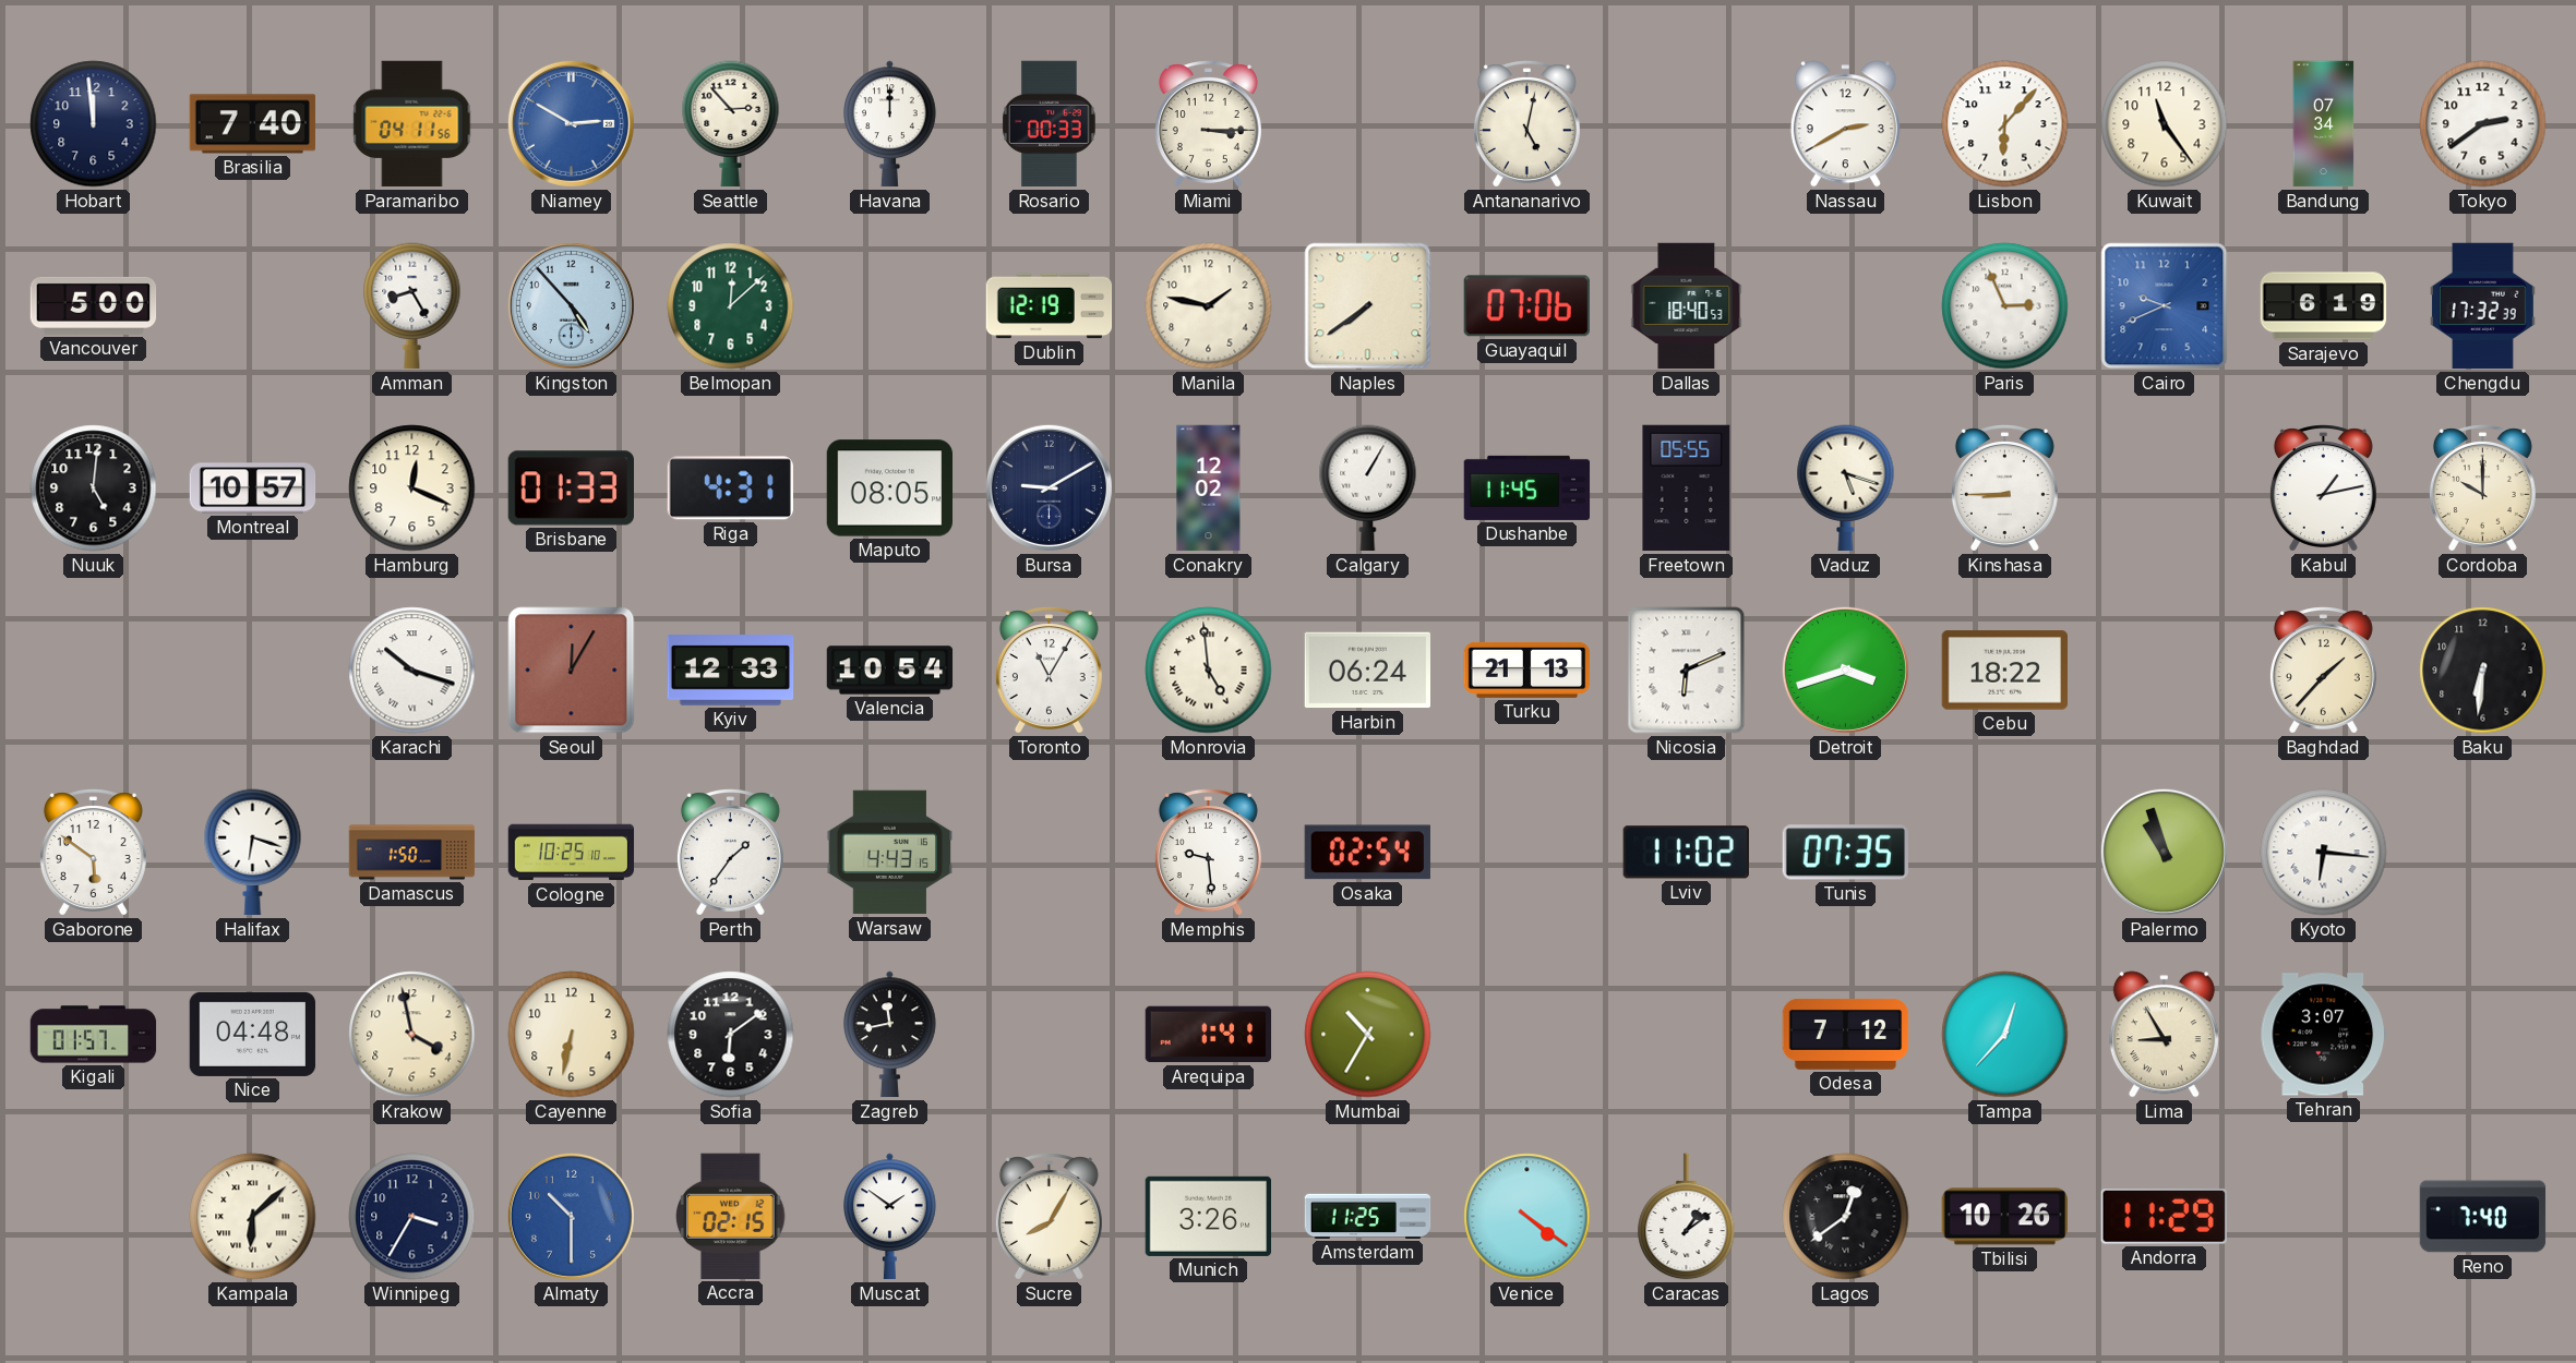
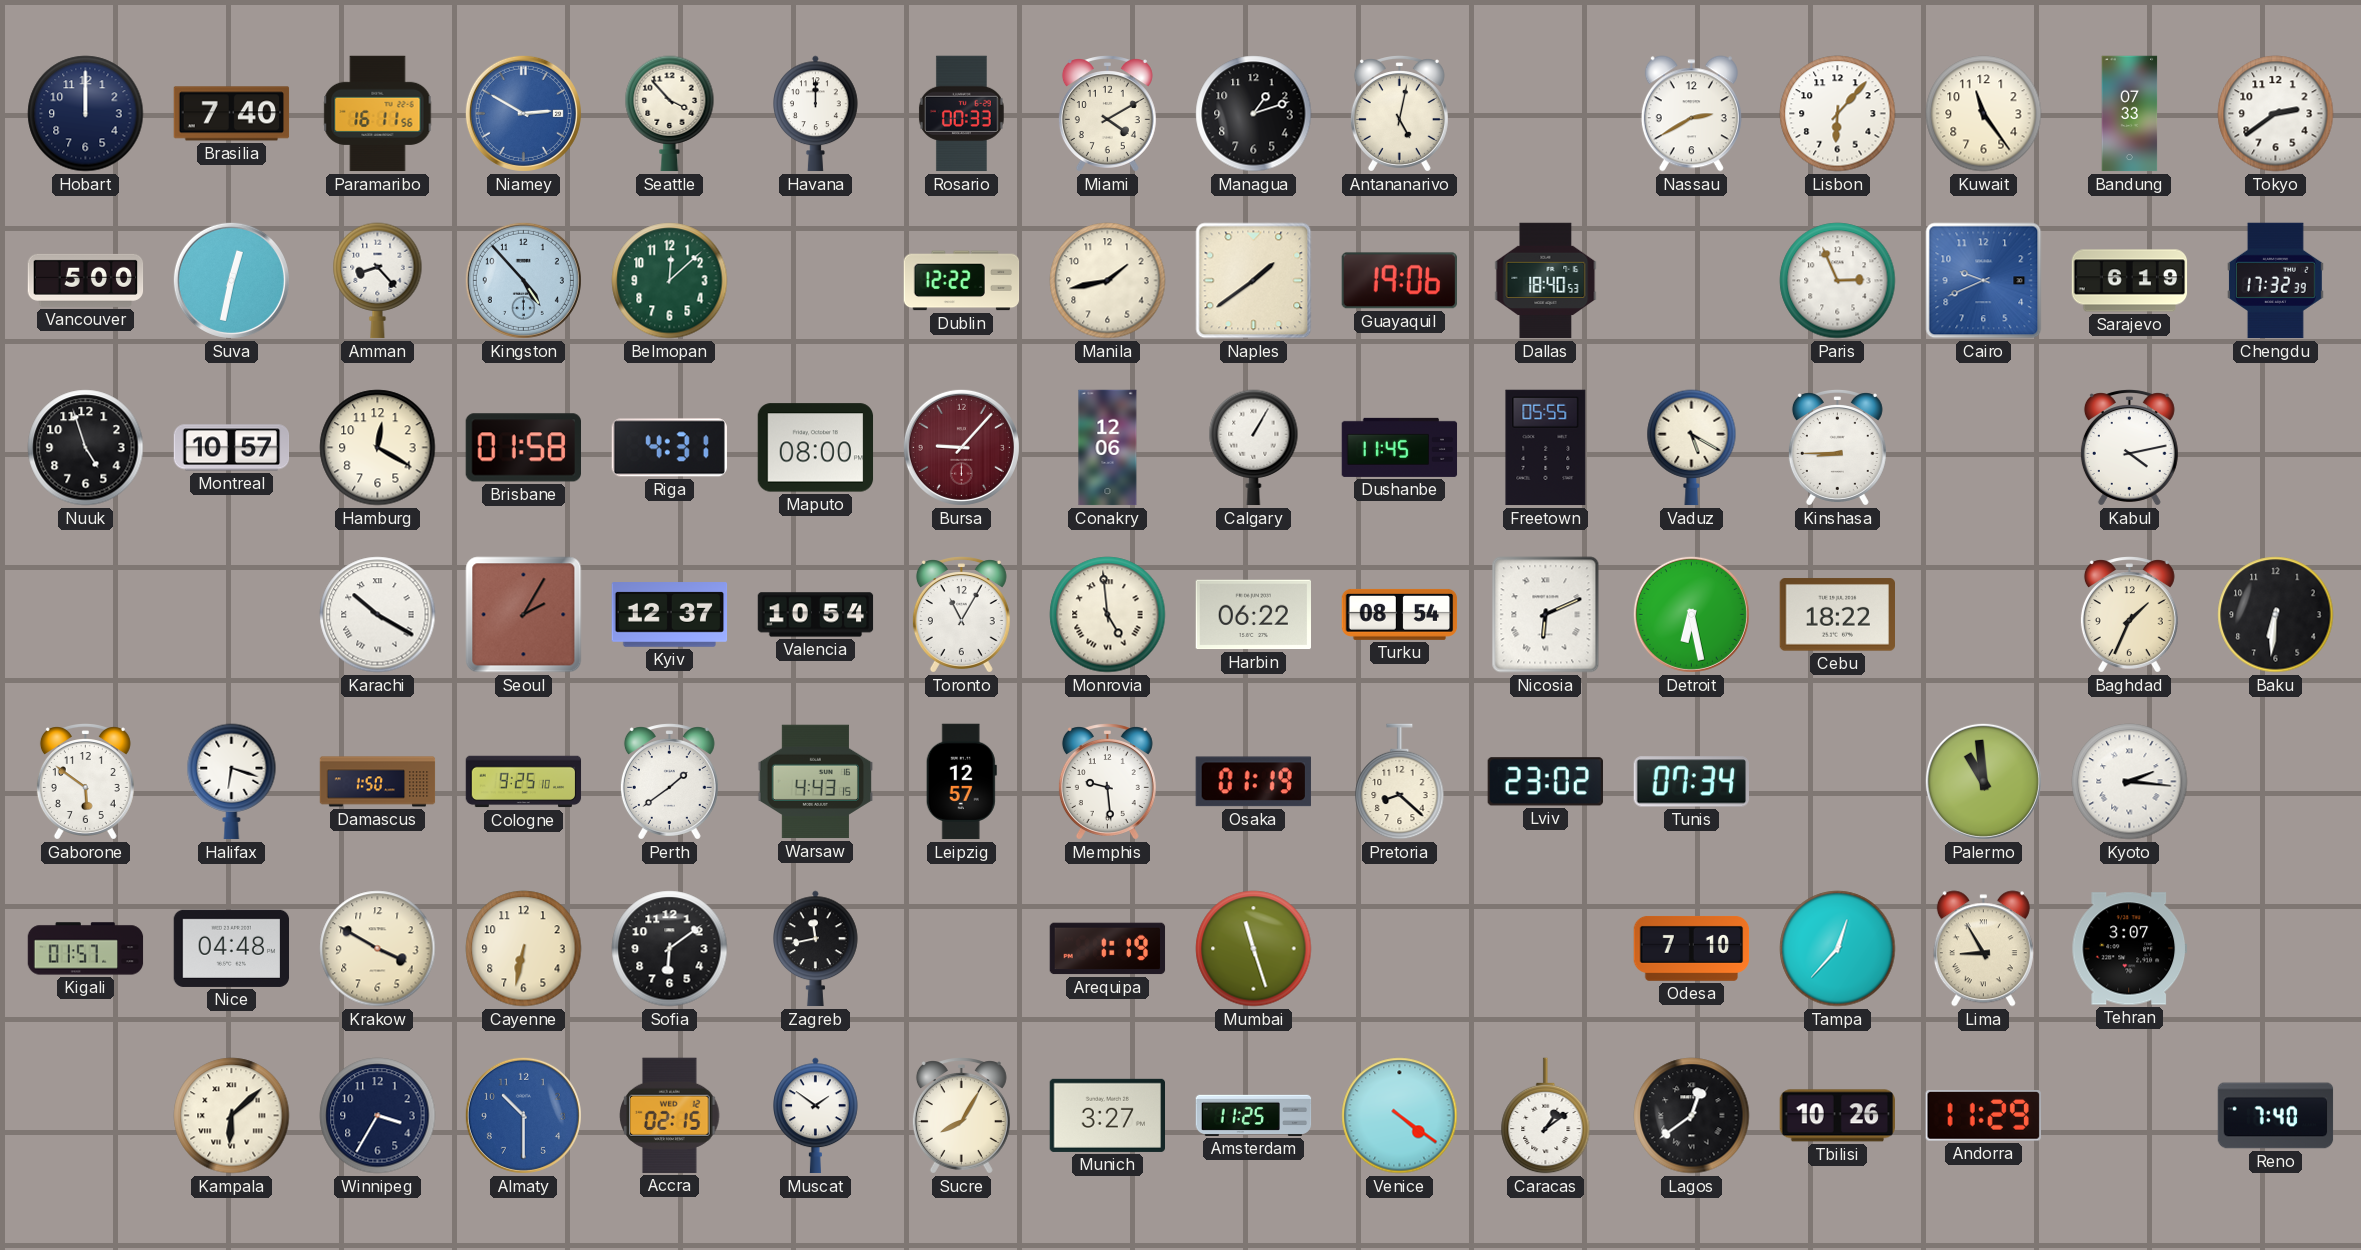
Hobart: 11:59 -> 12:00 (86, 114)
Paramaribo: 04:11 -> 16:11 (378, 114)
Seattle: 2:53 -> 3:53 (670, 114)
Miami: 3:15 -> 4:10 (1107, 114)
Managua: none -> 1:12 (1254, 114)
Bandung: 07:34 -> 07:33 (2130, 114)
Suva: none -> 12:32 (231, 280)
Amman: 8:25 -> 8:23 (378, 281)
Dublin: 12:19 -> 12:22 (962, 281)
Manila: 1:47 -> 1:43 (1108, 281)
Naples: 7:39 -> 1:39 (1254, 281)
Guayaquil: 07:06 -> 19:06 (1399, 281)
Nuuk: 5:01 -> 4:57 (86, 448)
Hamburg: 12:19 -> 12:20 (378, 448)
Brisbane: 01:33 -> 01:58 (523, 448)
Maputo: 08:05 -> 08:00 (816, 448)
Bursa: 9:10 -> 9:07 (961, 447)
Bursa dial: navy -> burgundy (961, 447)
Conakry: 12:02 -> 12:06 (1108, 448)
Vaduz: 5:18 -> 5:20 (1692, 448)
Kabul: 1:13 -> 4:13 (2129, 448)
Cordoba: 10:00 -> none (2482, 488)
Karachi: 10:18 -> 10:20 (378, 615)
Seoul: 12:05 -> 2:05 (524, 615)
Kyiv: 12:33 -> 12:37 (670, 615)
Harbin: 06:24 -> 06:22 (1253, 615)
Turku: 21:13 -> 08:54 (1400, 614)
Detroit: 3:42 -> 6:28 (1691, 614)
Baghdad: 1:37 -> 1:34 (2129, 615)
Cologne: 10:25 -> 9:25 (524, 782)
Perth: 1:36 -> 1:39 (669, 782)
Leipzig: none -> 12:57 (961, 782)
Osaka: 02:54 -> 01:19 (1253, 782)
Pretoria: none -> 8:22 (1400, 782)
Lviv: 11:02 -> 23:02 (1545, 782)
Tunis: 07:35 -> 07:34 (1691, 782)
Palermo: 10:57 -> 10:59 (1983, 781)
Kyoto: 6:16 -> 2:16 (2130, 782)
Krakow: 3:58 -> 3:50 (378, 949)
Arequipa: 1:41 -> 1:19 (1108, 949)
Mumbai: 10:35 -> 11:27 (1254, 949)
Odesa: 7:12 -> 7:10 (1692, 948)
Munich: 3:26 -> 3:27 (1107, 1115)
